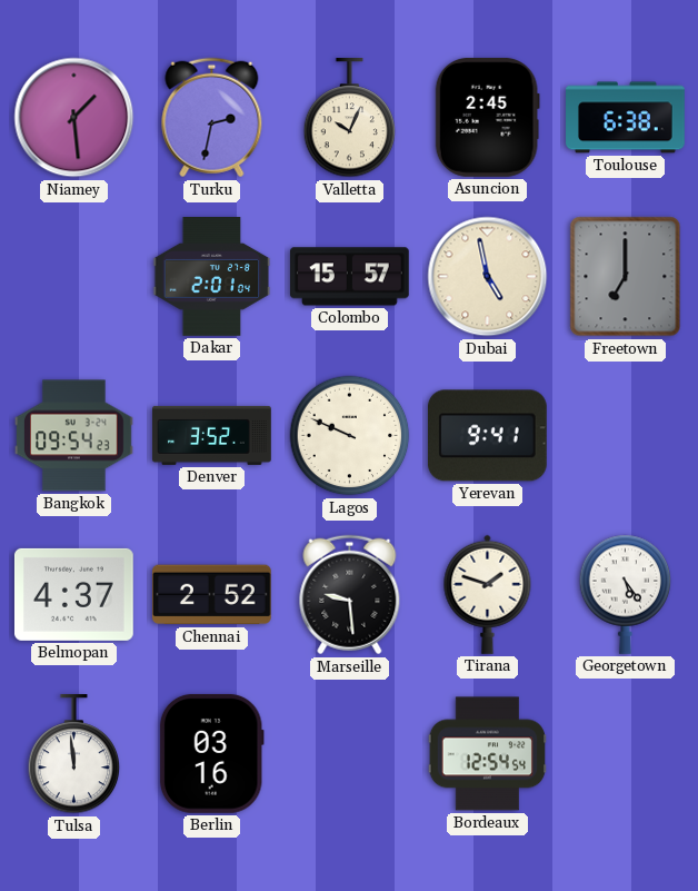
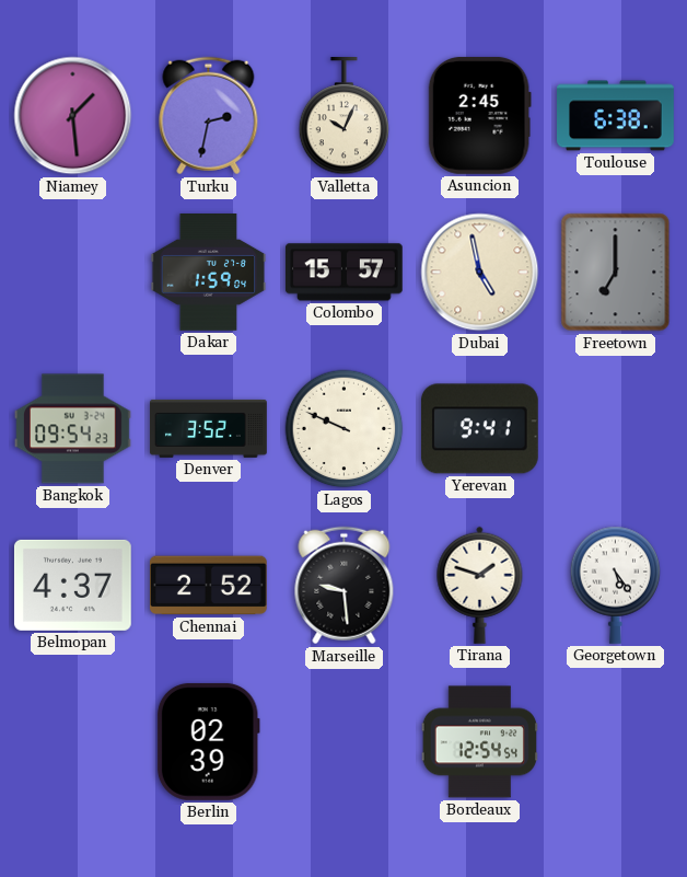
Dakar: 2:01 -> 1:59 (209, 273)
Tulsa: 11:59 -> none (74, 755)
Berlin: 03:16 -> 02:39 (208, 741)
